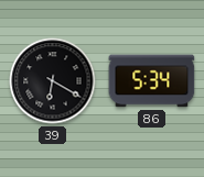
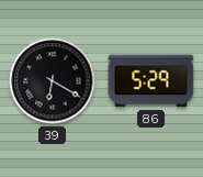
86: 5:34 -> 5:29 (151, 81)
